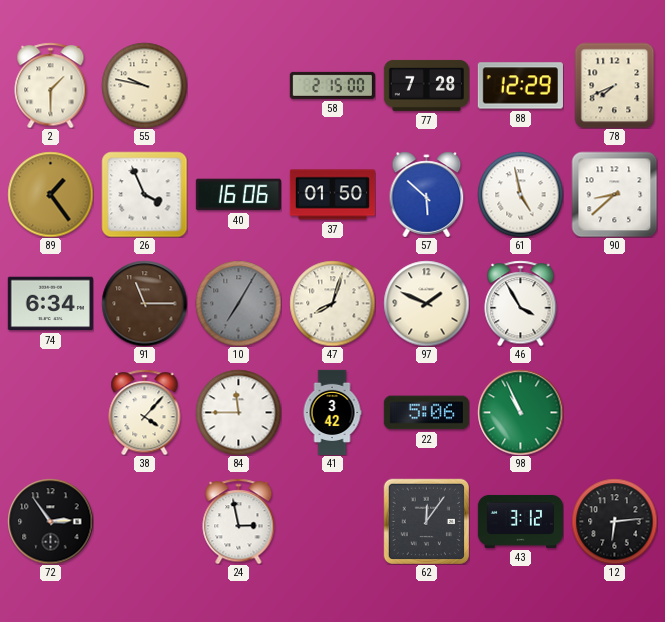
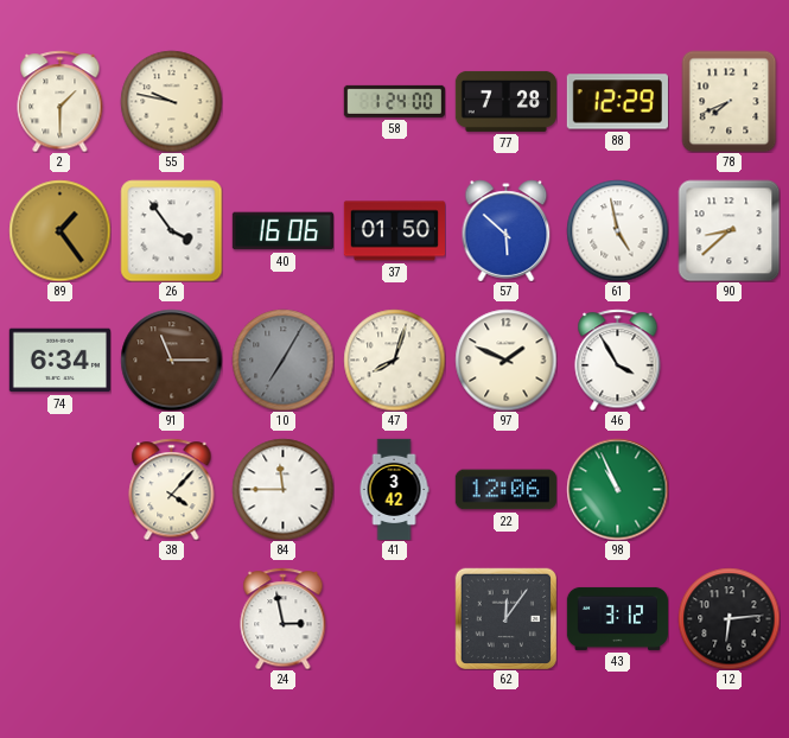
58: 2:15 -> 1:24 (394, 101)
26: 3:56 -> 3:54 (171, 230)
22: 5:06 -> 12:06 (505, 490)
72: 2:54 -> none (50, 521)
